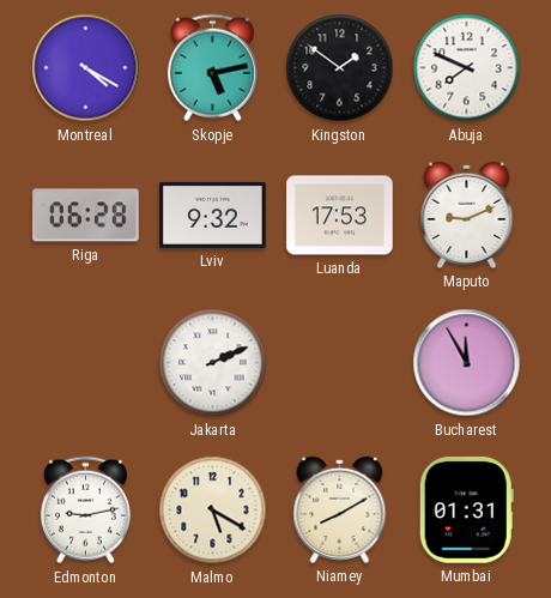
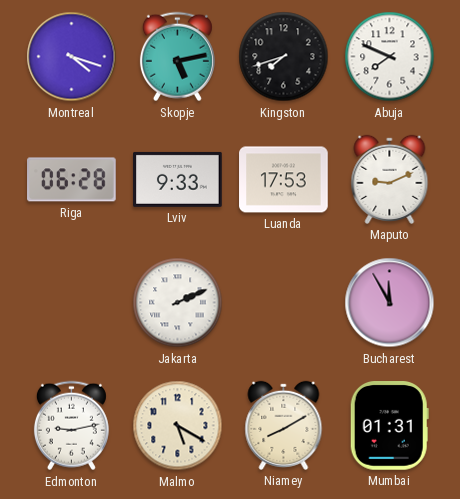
Montreal: 4:20 -> 4:18 (72, 57)
Kingston: 1:51 -> 7:42 (284, 57)
Lviv: 9:32 -> 9:33 (178, 179)
